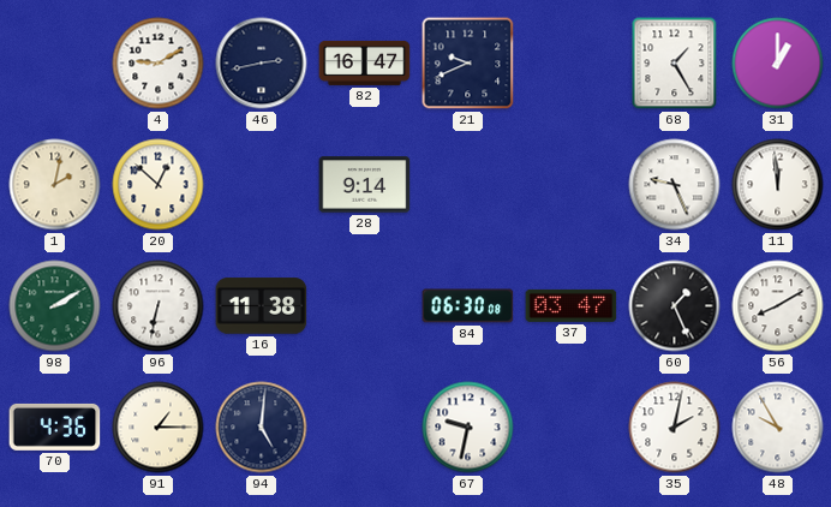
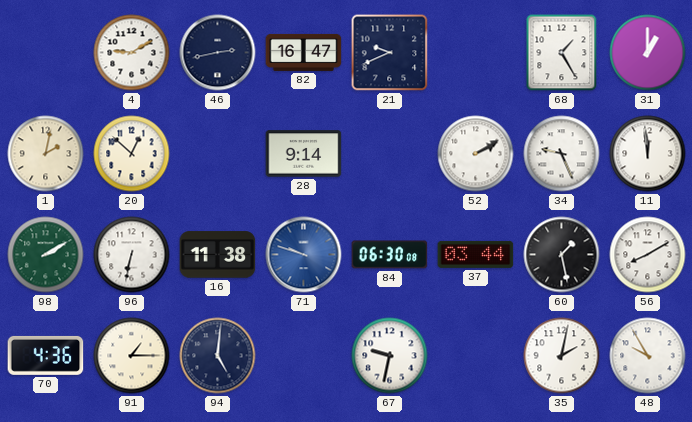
52: none -> 2:10 (476, 154)
71: none -> 9:48 (304, 255)
37: 03:47 -> 03:44 (476, 254)
60: 1:26 -> 1:28 (562, 255)
